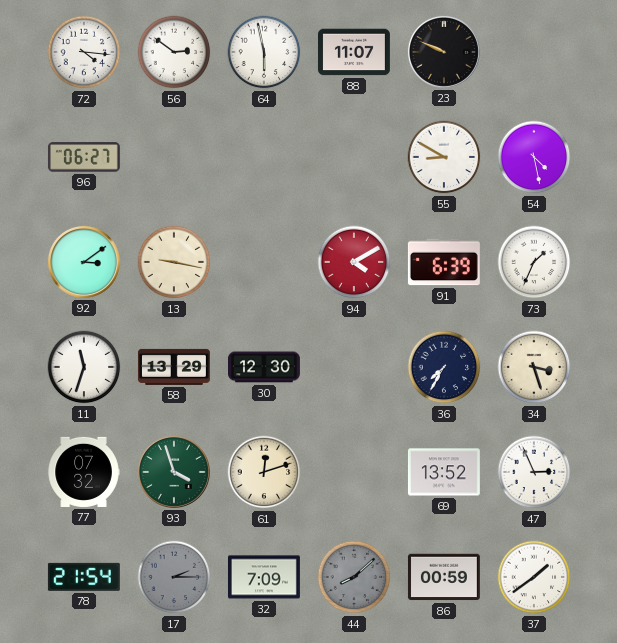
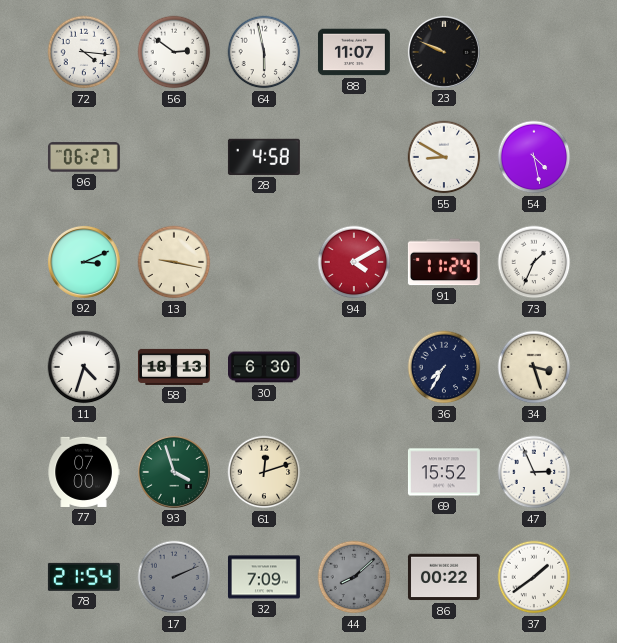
28: none -> 4:58 (264, 157)
92: 3:09 -> 3:11 (84, 262)
91: 6:39 -> 11:24 (444, 262)
11: 11:33 -> 4:33 (84, 367)
58: 13:29 -> 18:13 (174, 367)
30: 12:30 -> 6:30 (265, 367)
77: 07:32 -> 07:00 (84, 472)
69: 13:52 -> 15:52 (444, 472)
17: 2:15 -> 2:11 (174, 577)
86: 00:59 -> 00:22 (444, 577)
